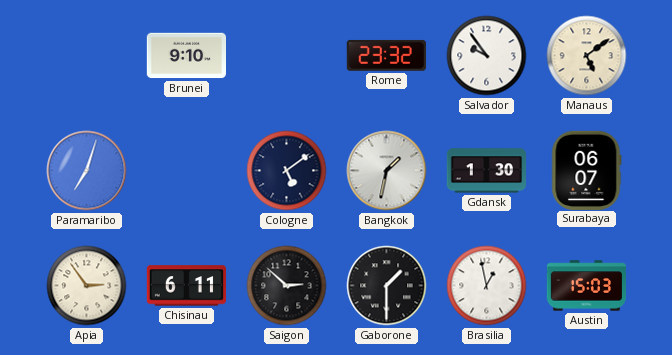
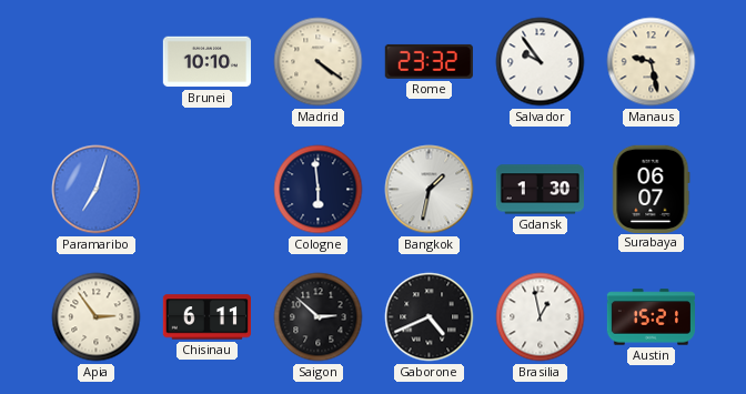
Brunei: 9:10 -> 10:10 (206, 62)
Madrid: none -> 4:21 (319, 62)
Manaus: 5:09 -> 9:28 (652, 62)
Cologne: 5:09 -> 5:59 (319, 190)
Gaborone: 1:30 -> 4:41 (430, 317)
Austin: 15:03 -> 15:21 (651, 317)
